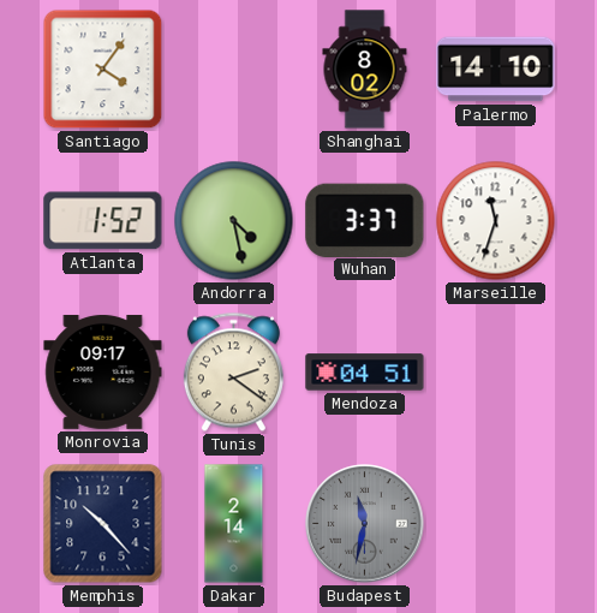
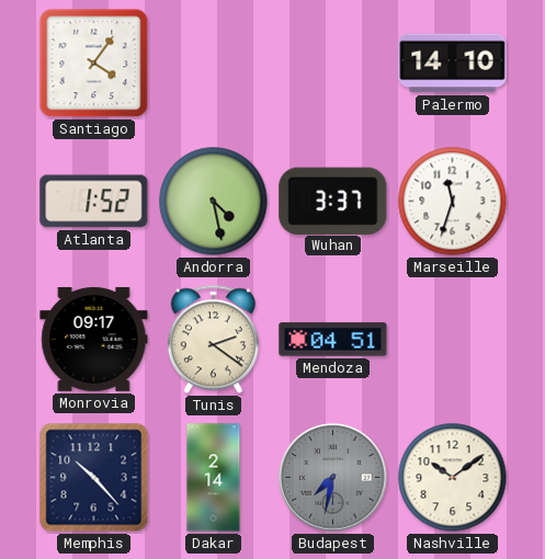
Shanghai: 8:02 -> none (365, 70)
Budapest: 11:32 -> 7:32 (333, 478)
Nashville: none -> 10:09 (453, 478)
